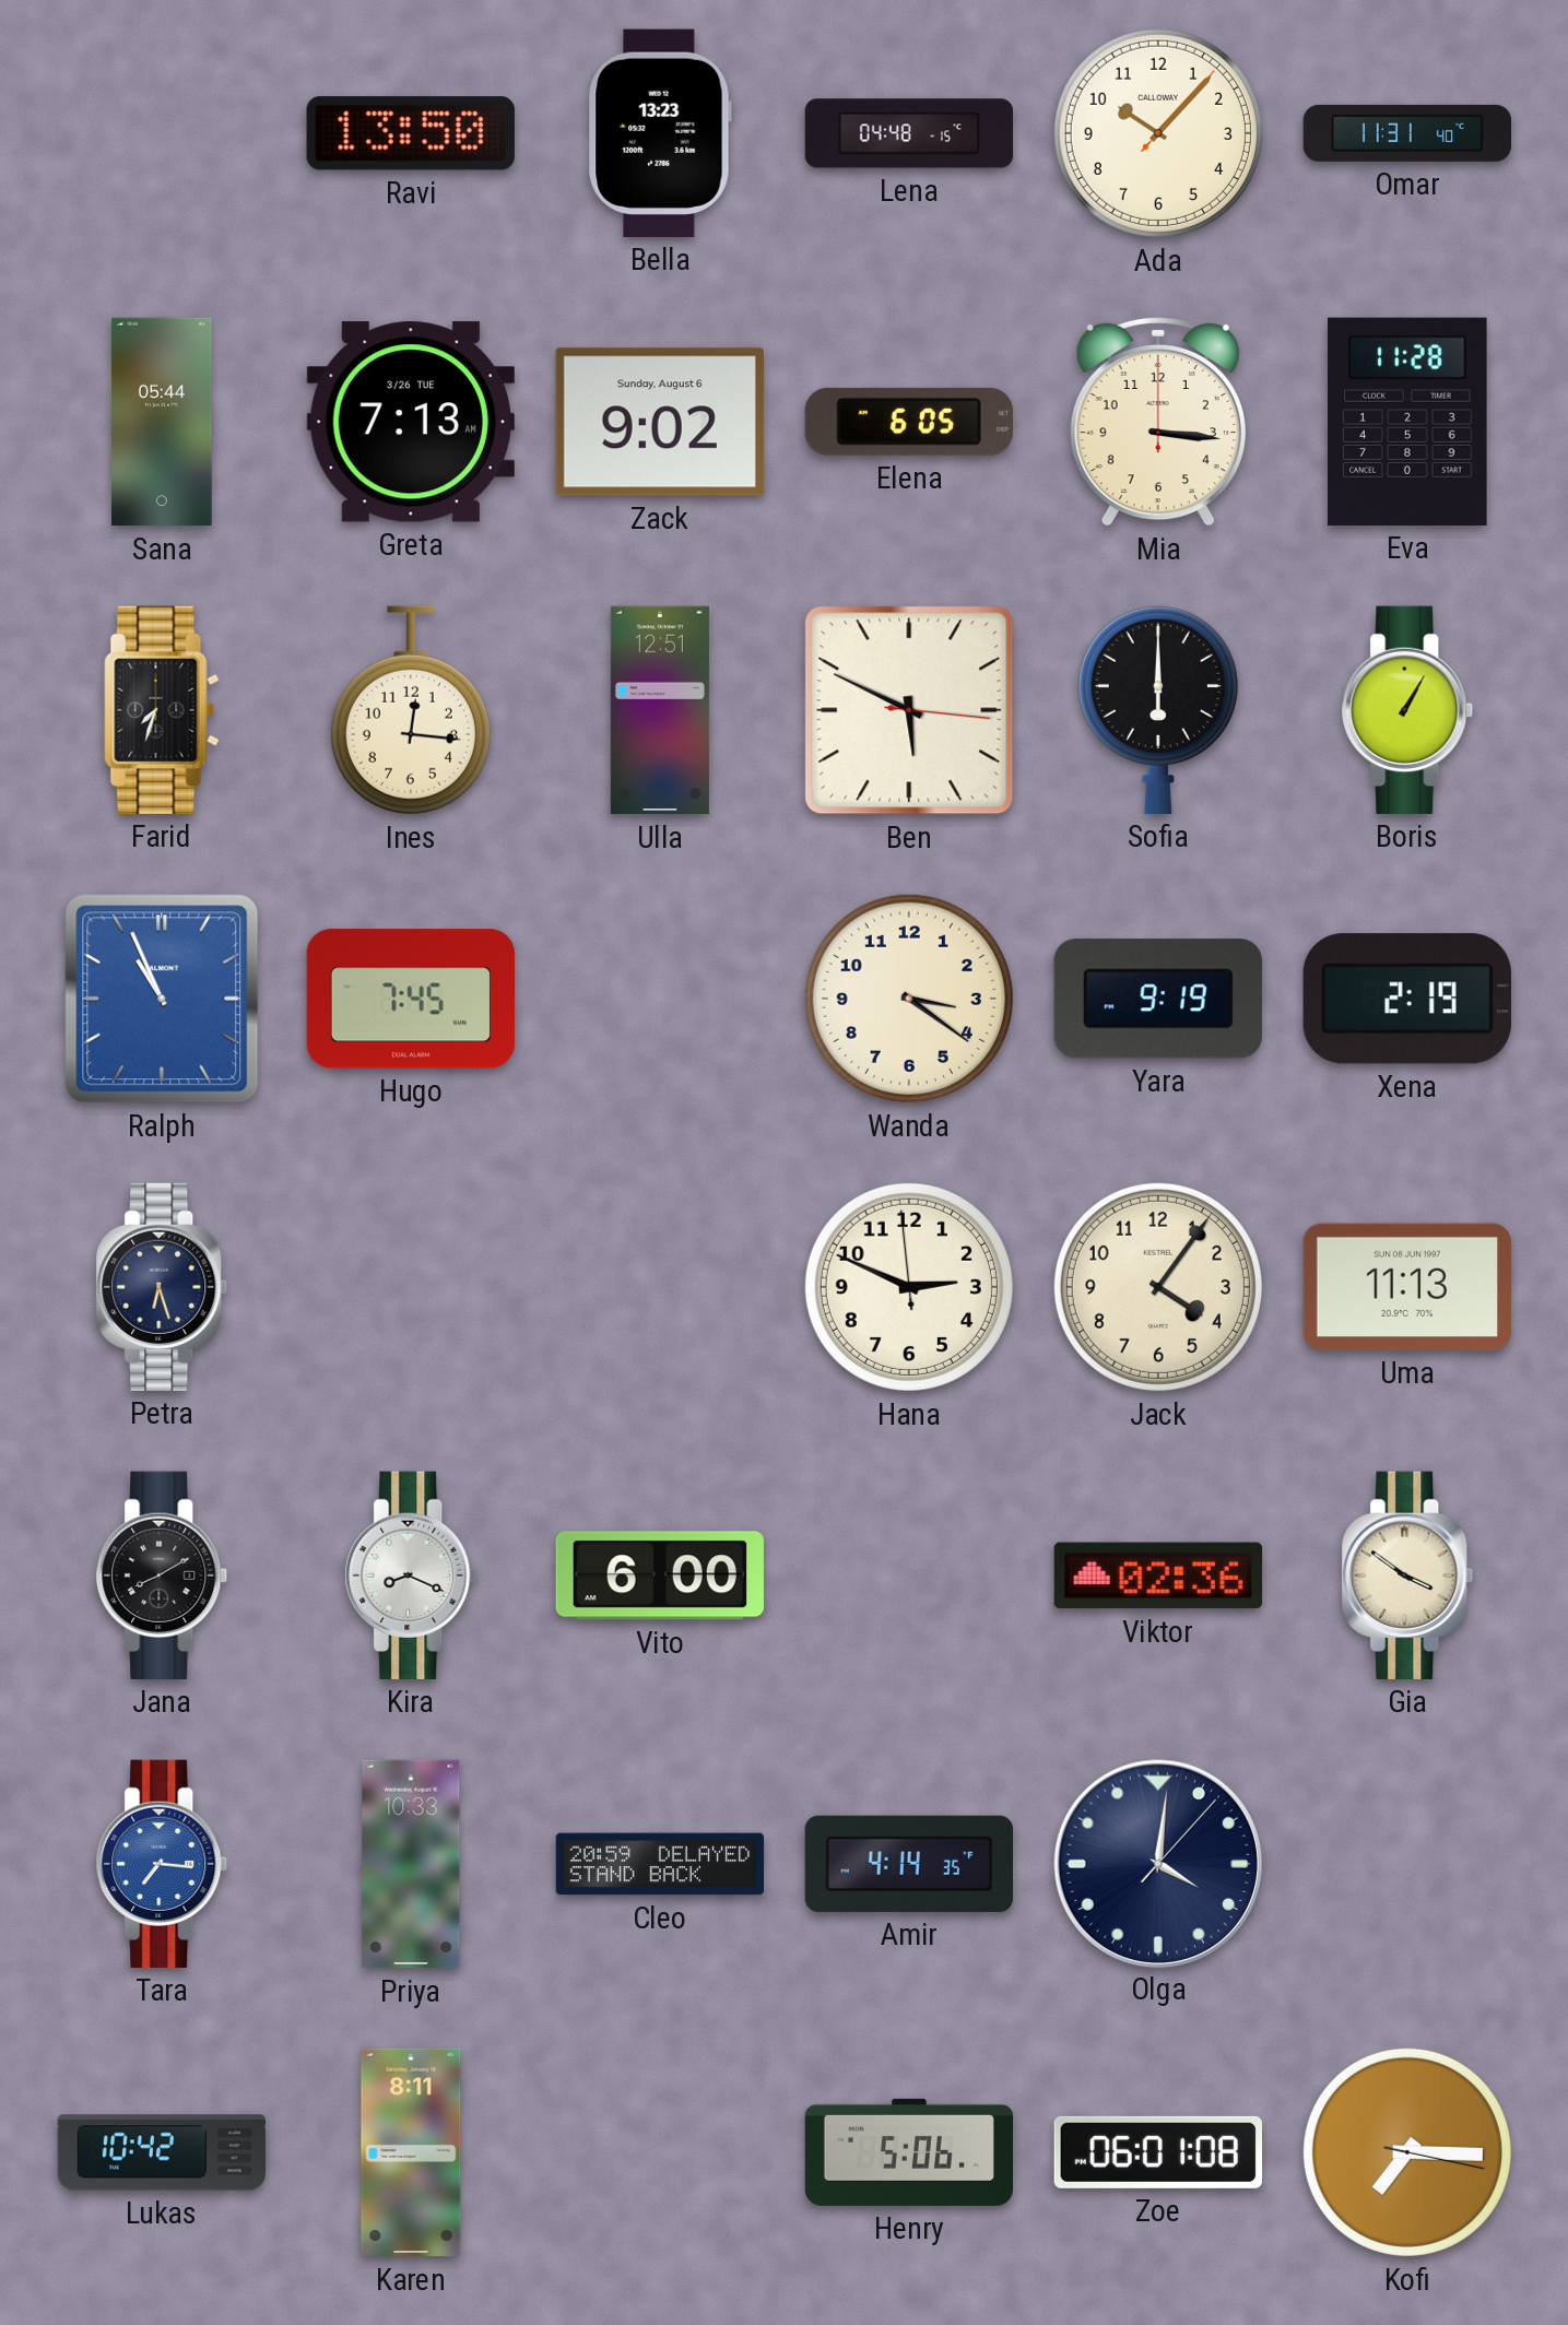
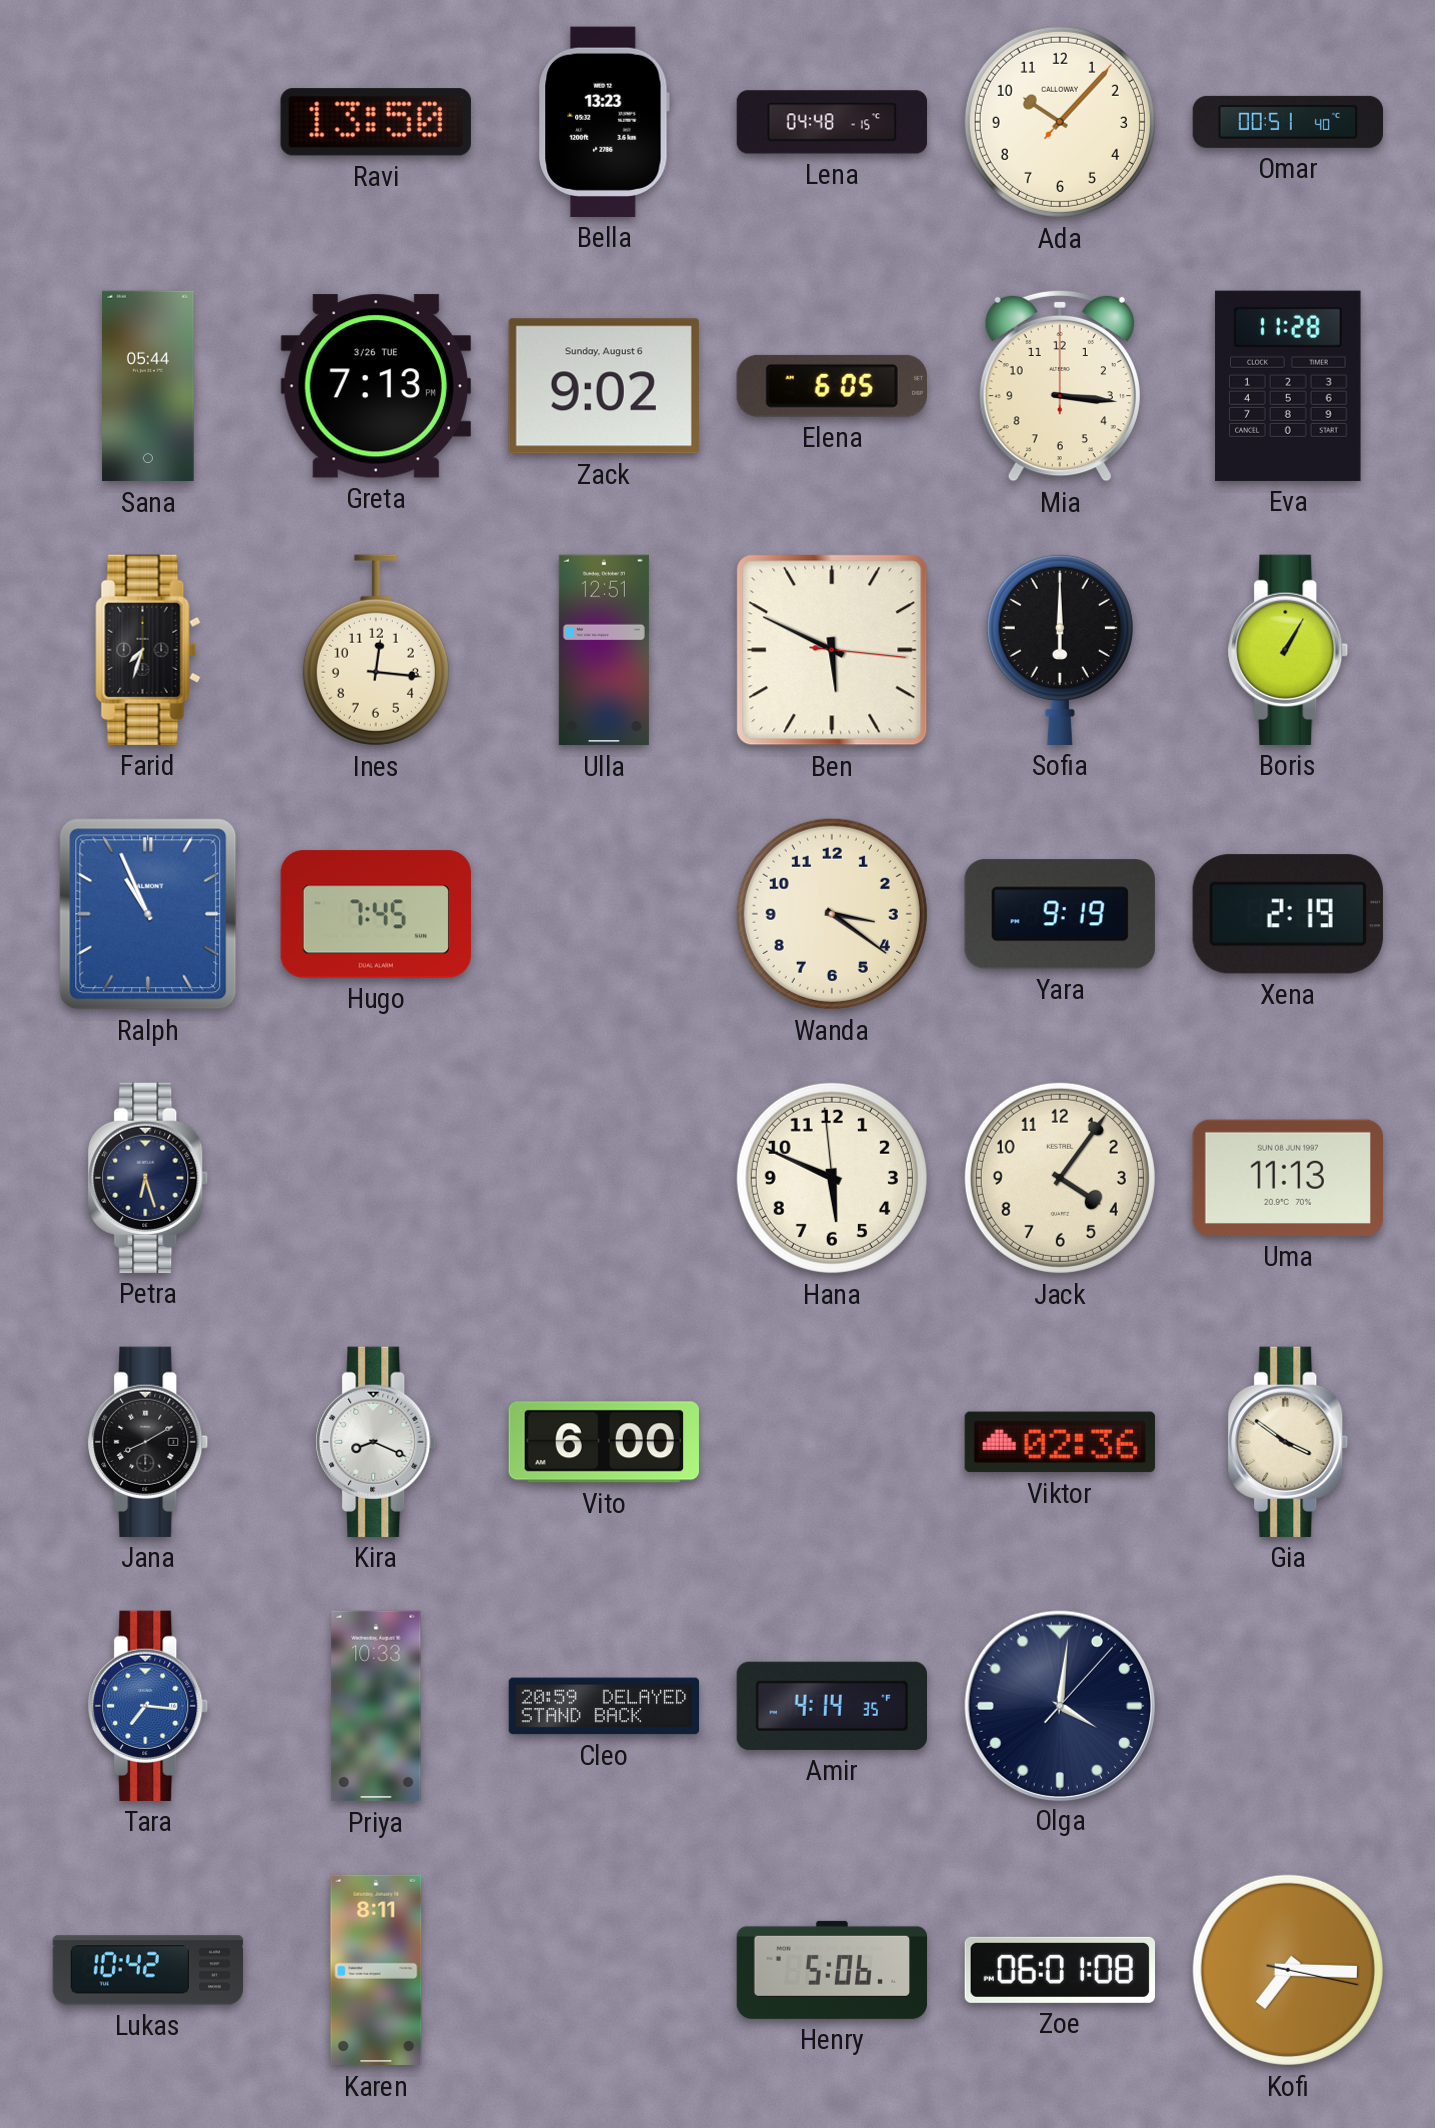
Omar: 11:31 -> 00:51 (1287, 122)
Greta: 7:13 AM -> 7:13 PM (376, 386)
Hana: 2:48 -> 5:48 (832, 1178)
